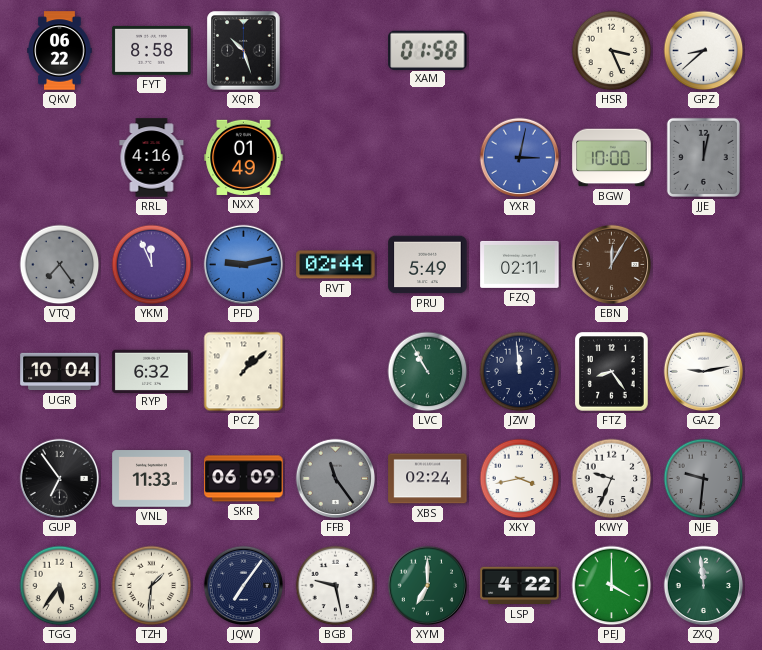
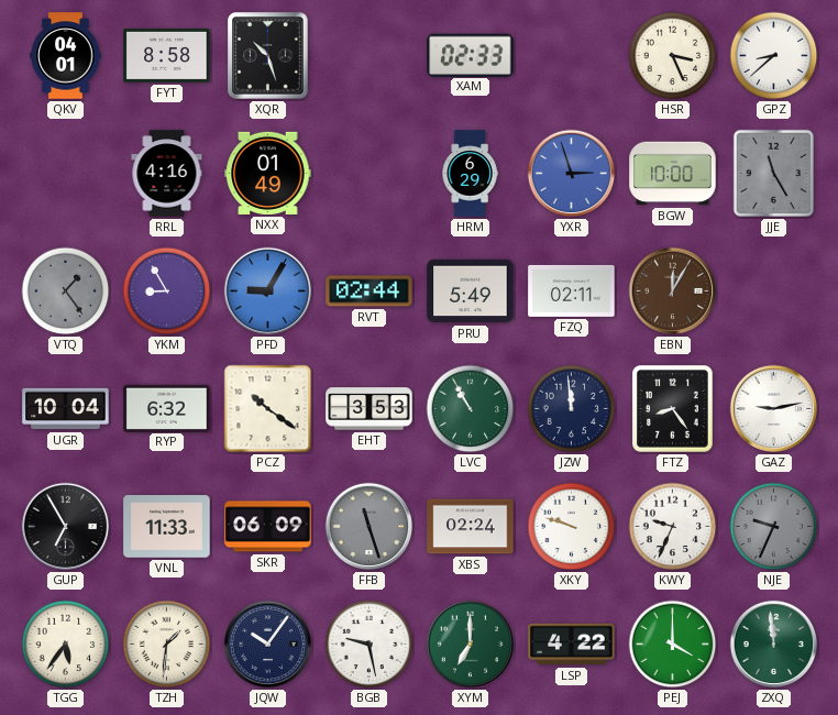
QKV: 06:22 -> 04:01 (66, 56)
XAM: 01:58 -> 02:33 (471, 55)
HRM: none -> 6:29 (470, 174)
YXR: 3:02 -> 2:57 (572, 174)
JJE: 12:02 -> 11:25 (773, 173)
VTQ: 7:24 -> 1:24 (66, 291)
YKM: 11:56 -> 8:55 (167, 291)
PFD: 9:13 -> 9:05 (268, 291)
PCZ: 1:08 -> 10:21 (268, 409)
EHT: none -> 3:53 (370, 409)
GUP: 6:54 -> 6:55 (66, 527)
FFB: 11:24 -> 11:27 (370, 527)
XKY: 3:43 -> 9:48 (572, 527)
NJE: 9:31 -> 9:34 (774, 527)
JQW: 7:06 -> 10:06 (268, 645)
